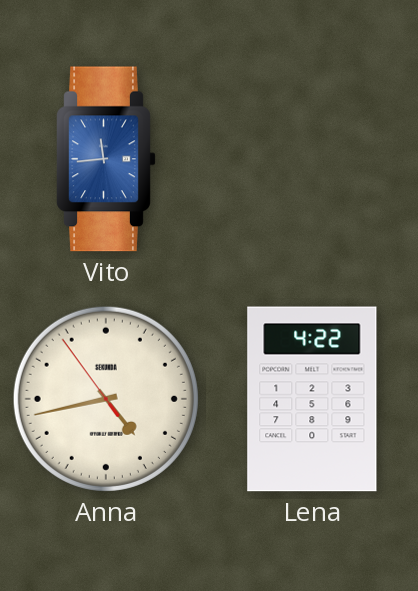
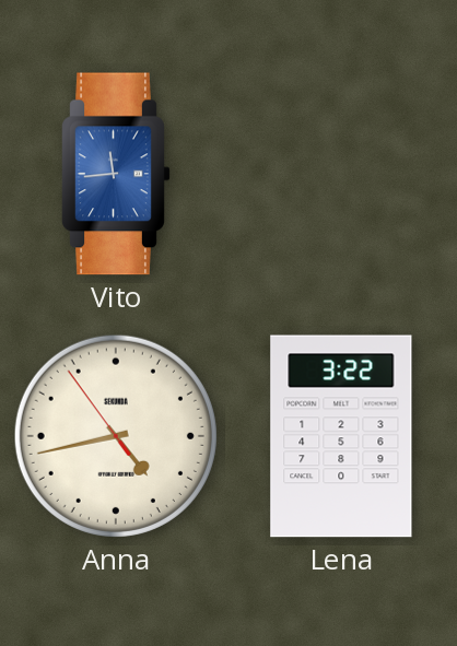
Lena: 4:22 -> 3:22 (341, 436)
